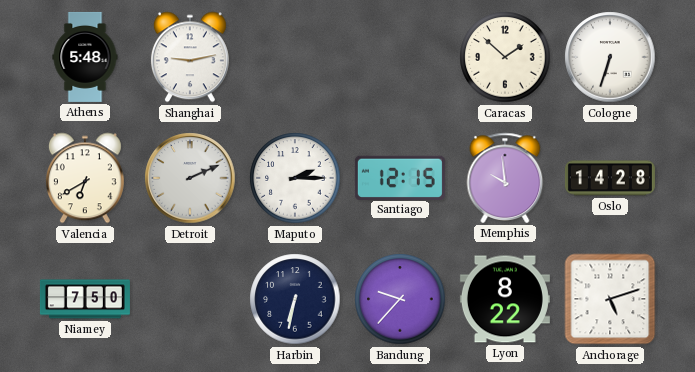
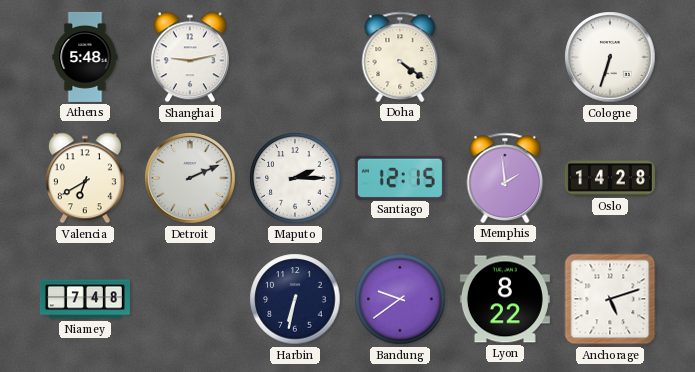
Doha: none -> 4:21 (400, 57)
Caracas: 1:52 -> none (505, 57)
Memphis: 9:59 -> 1:59 (505, 178)
Niamey: 7:50 -> 7:48 (85, 299)
Bandung: 9:37 -> 9:39 (400, 299)
